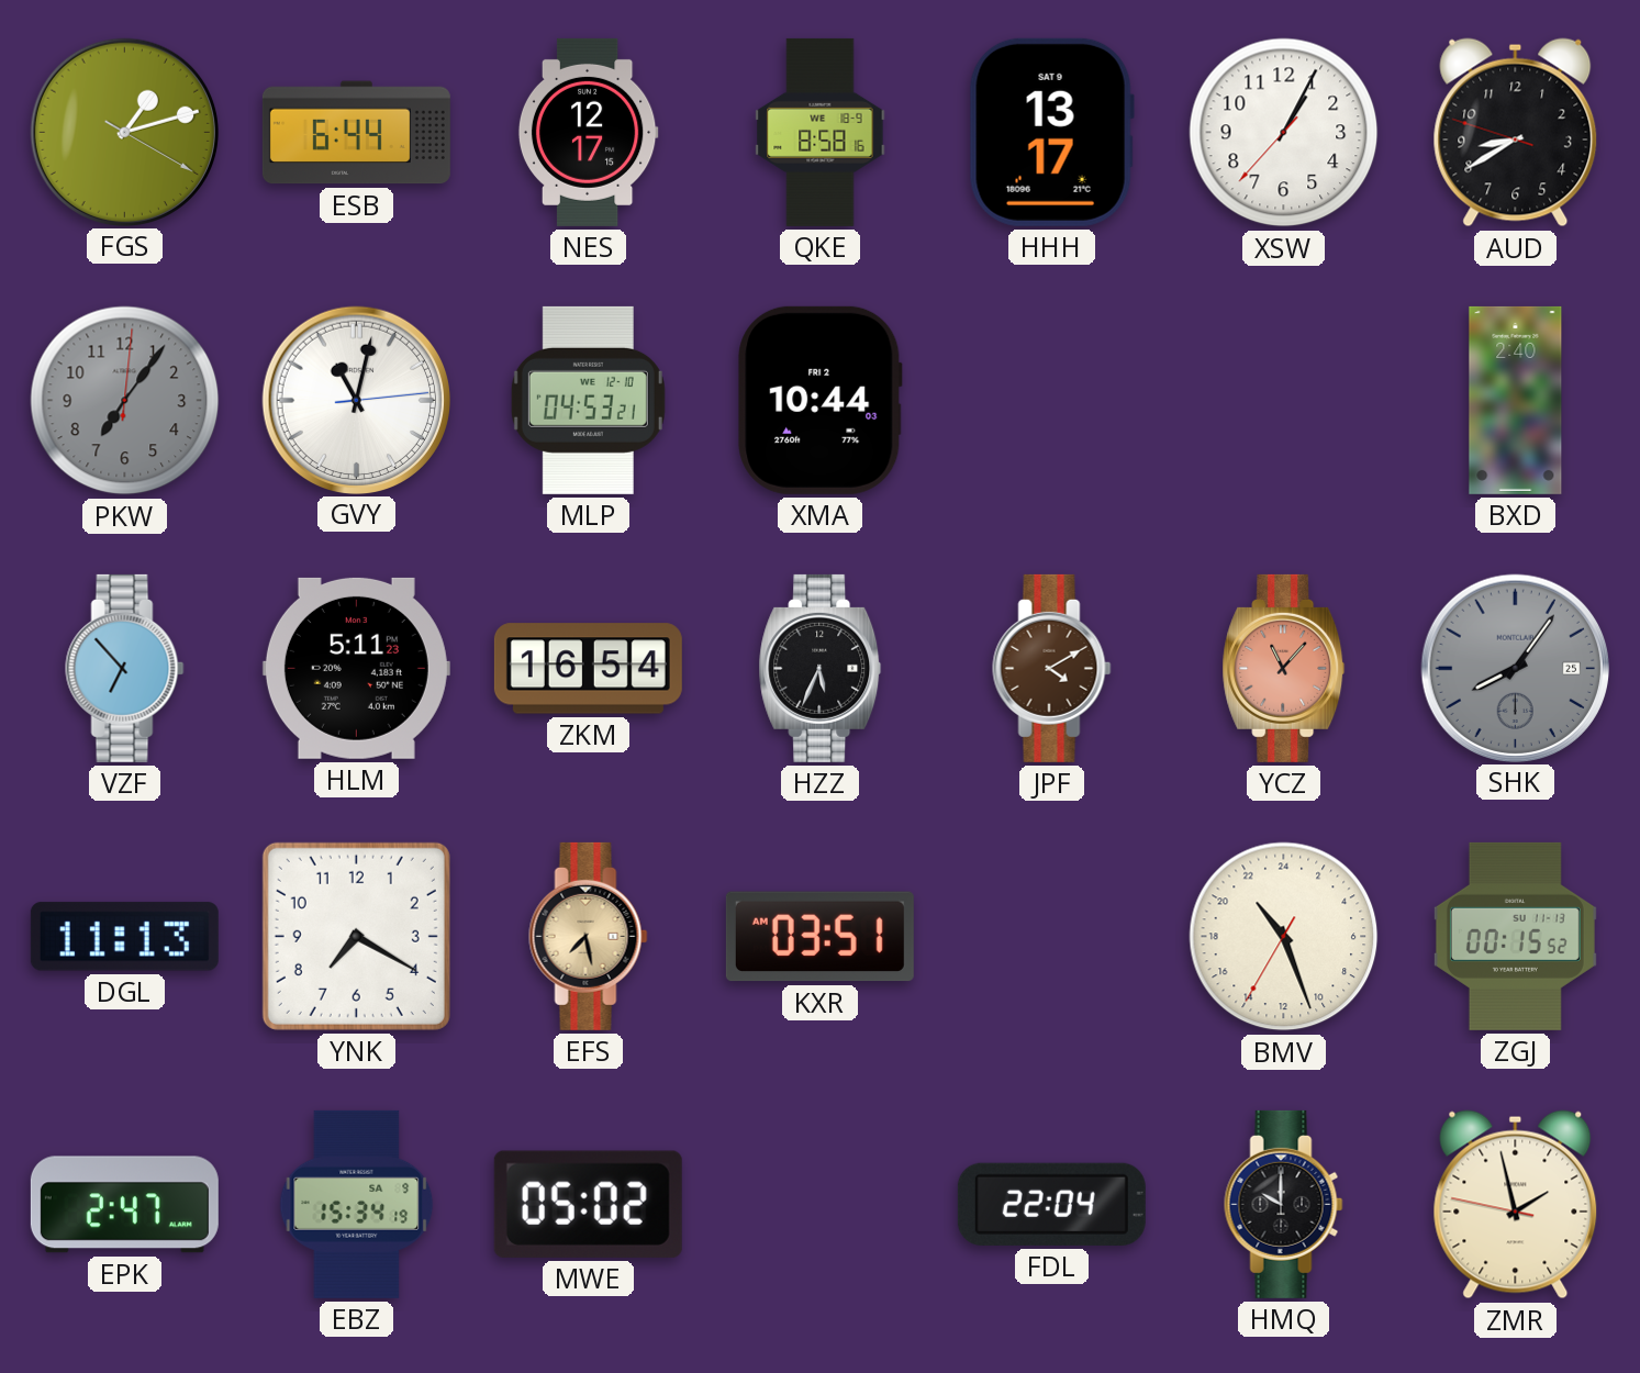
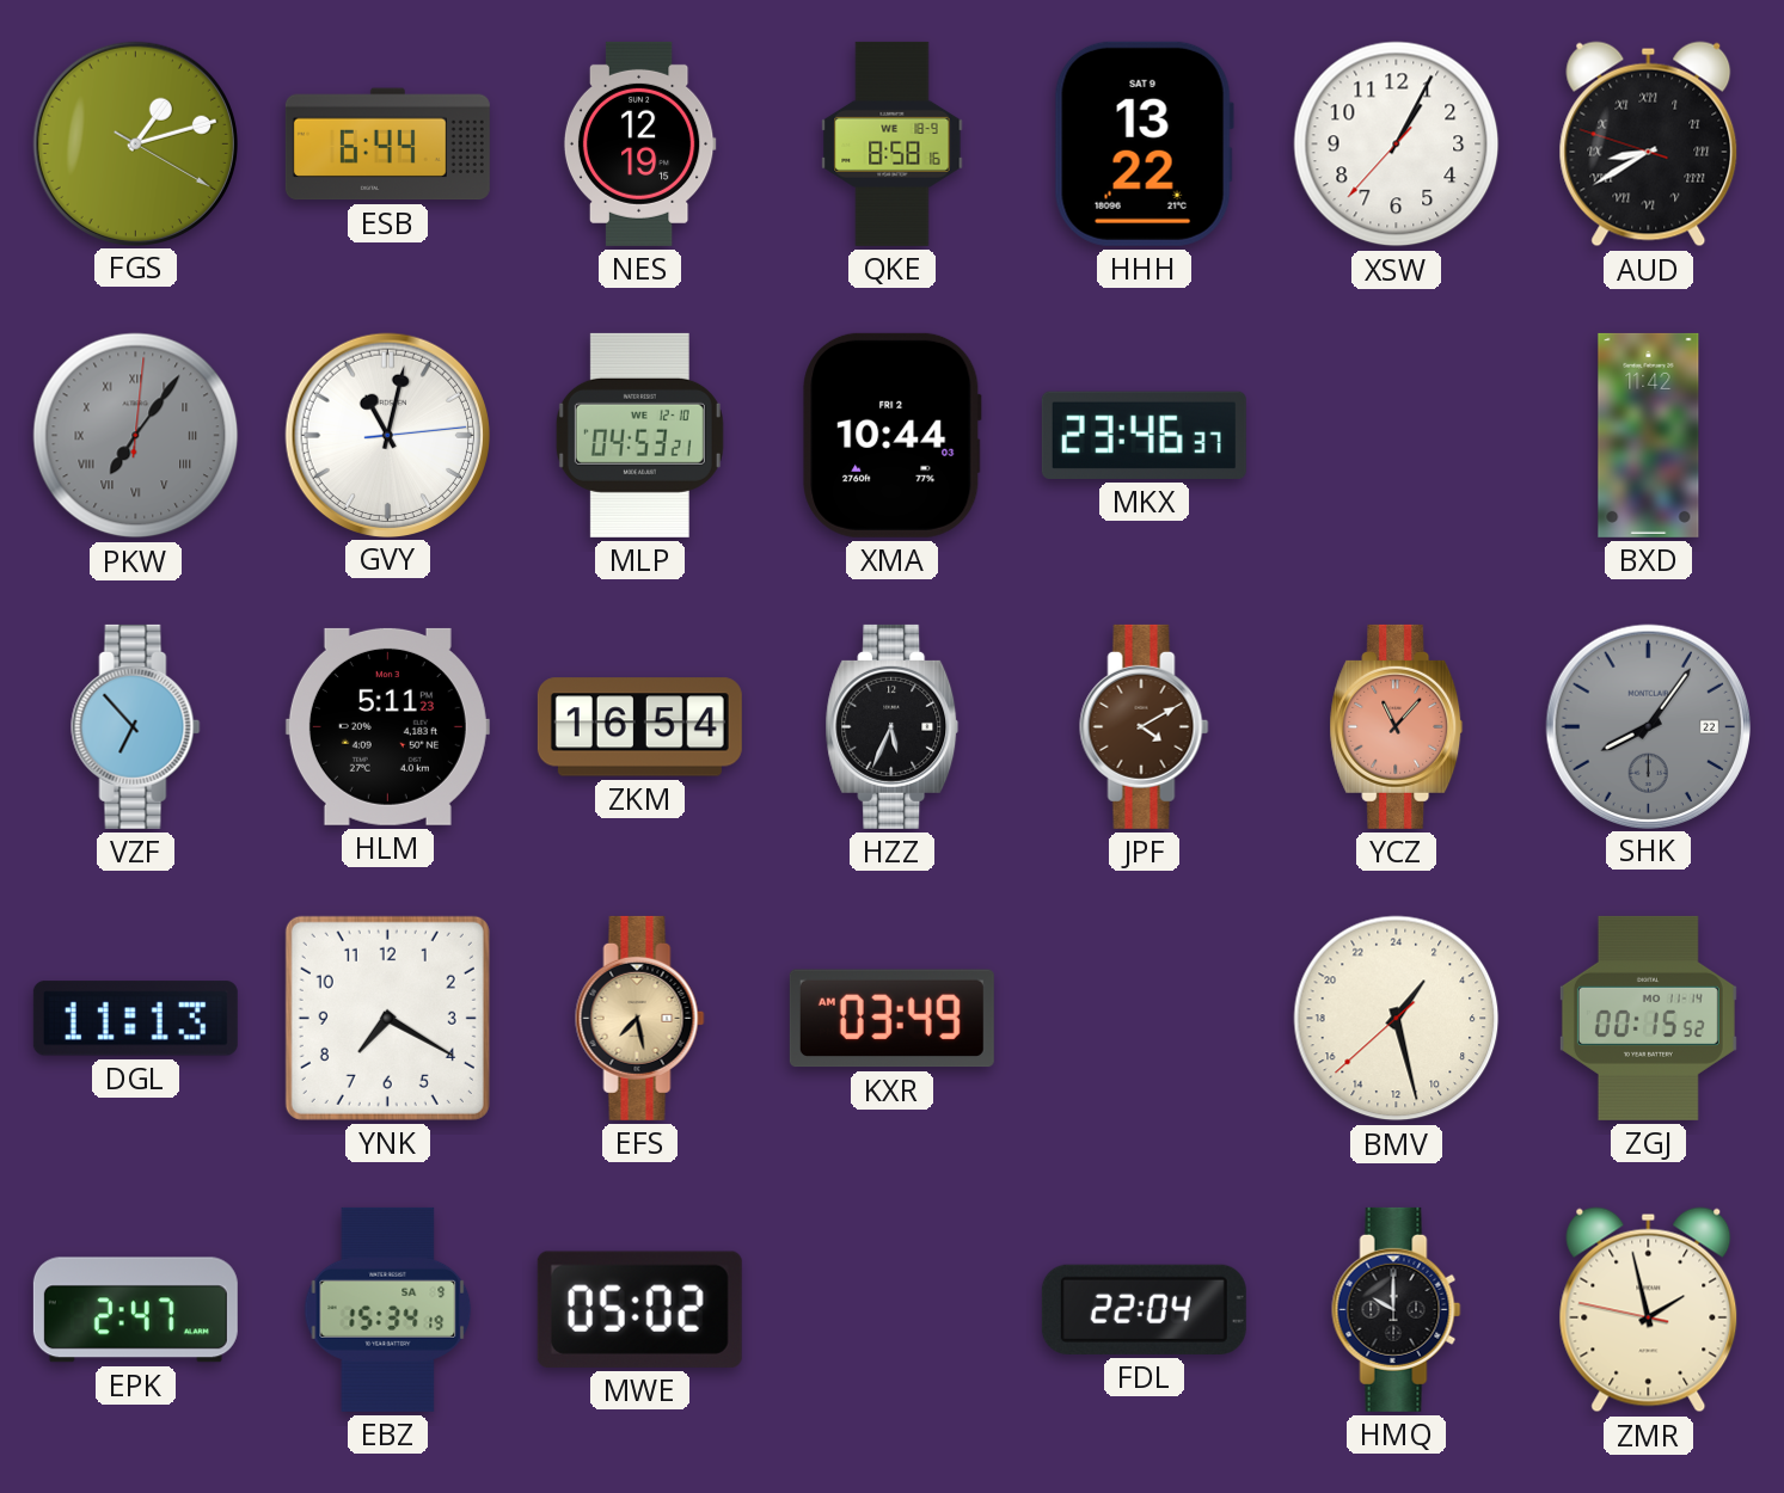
NES: 12:17 -> 12:19 (639, 143)
HHH: 13:17 -> 13:22 (1144, 143)
AUD numerals: Arabic -> Roman (1649, 145)
PKW numerals: Arabic -> Roman (136, 436)
MKX: none -> 23:46 (1144, 435)
BXD: 2:40 -> 11:42 (1649, 435)
SHK date: 25 -> 22 (1648, 726)
KXR: 03:51 -> 03:49 (891, 1019)
BMV: 21:26 -> 2:27 (1397, 1019)
ZGJ date: SU 11-13 -> MO 11-14 (1648, 1018)
